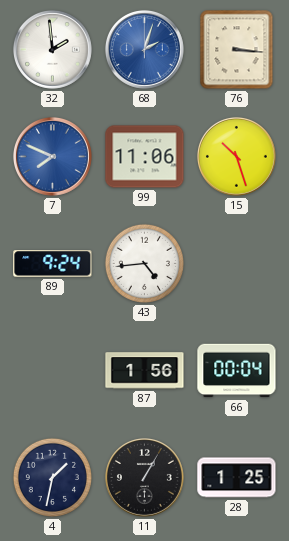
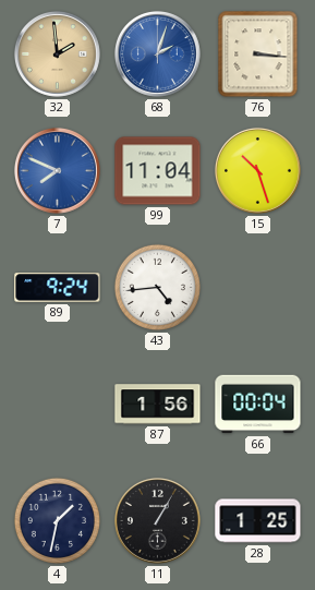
32 dial: white -> champagne (57, 53)
99: 11:06 -> 11:04 (158, 171)
